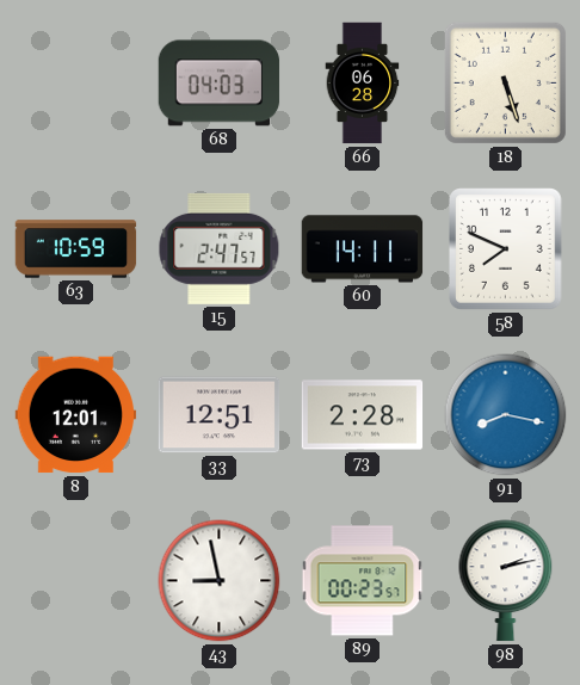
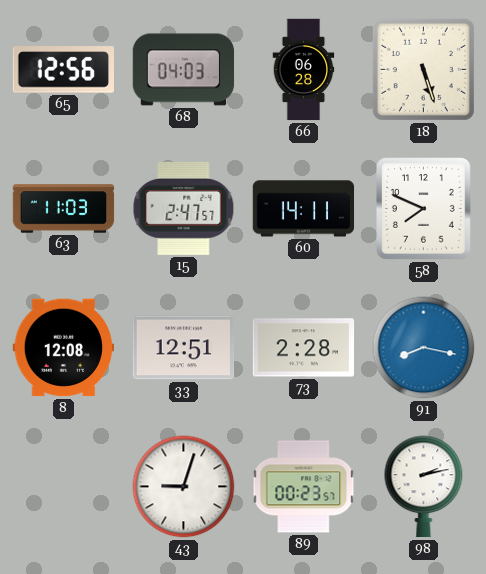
65: none -> 12:56 (63, 70)
63: 10:59 -> 11:03 (64, 209)
8: 12:01 -> 12:08 (64, 348)
43: 8:58 -> 9:03 (184, 487)
